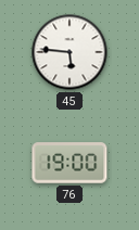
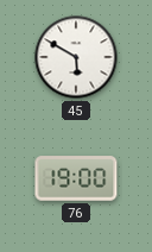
45: 5:46 -> 5:50 (76, 57)
